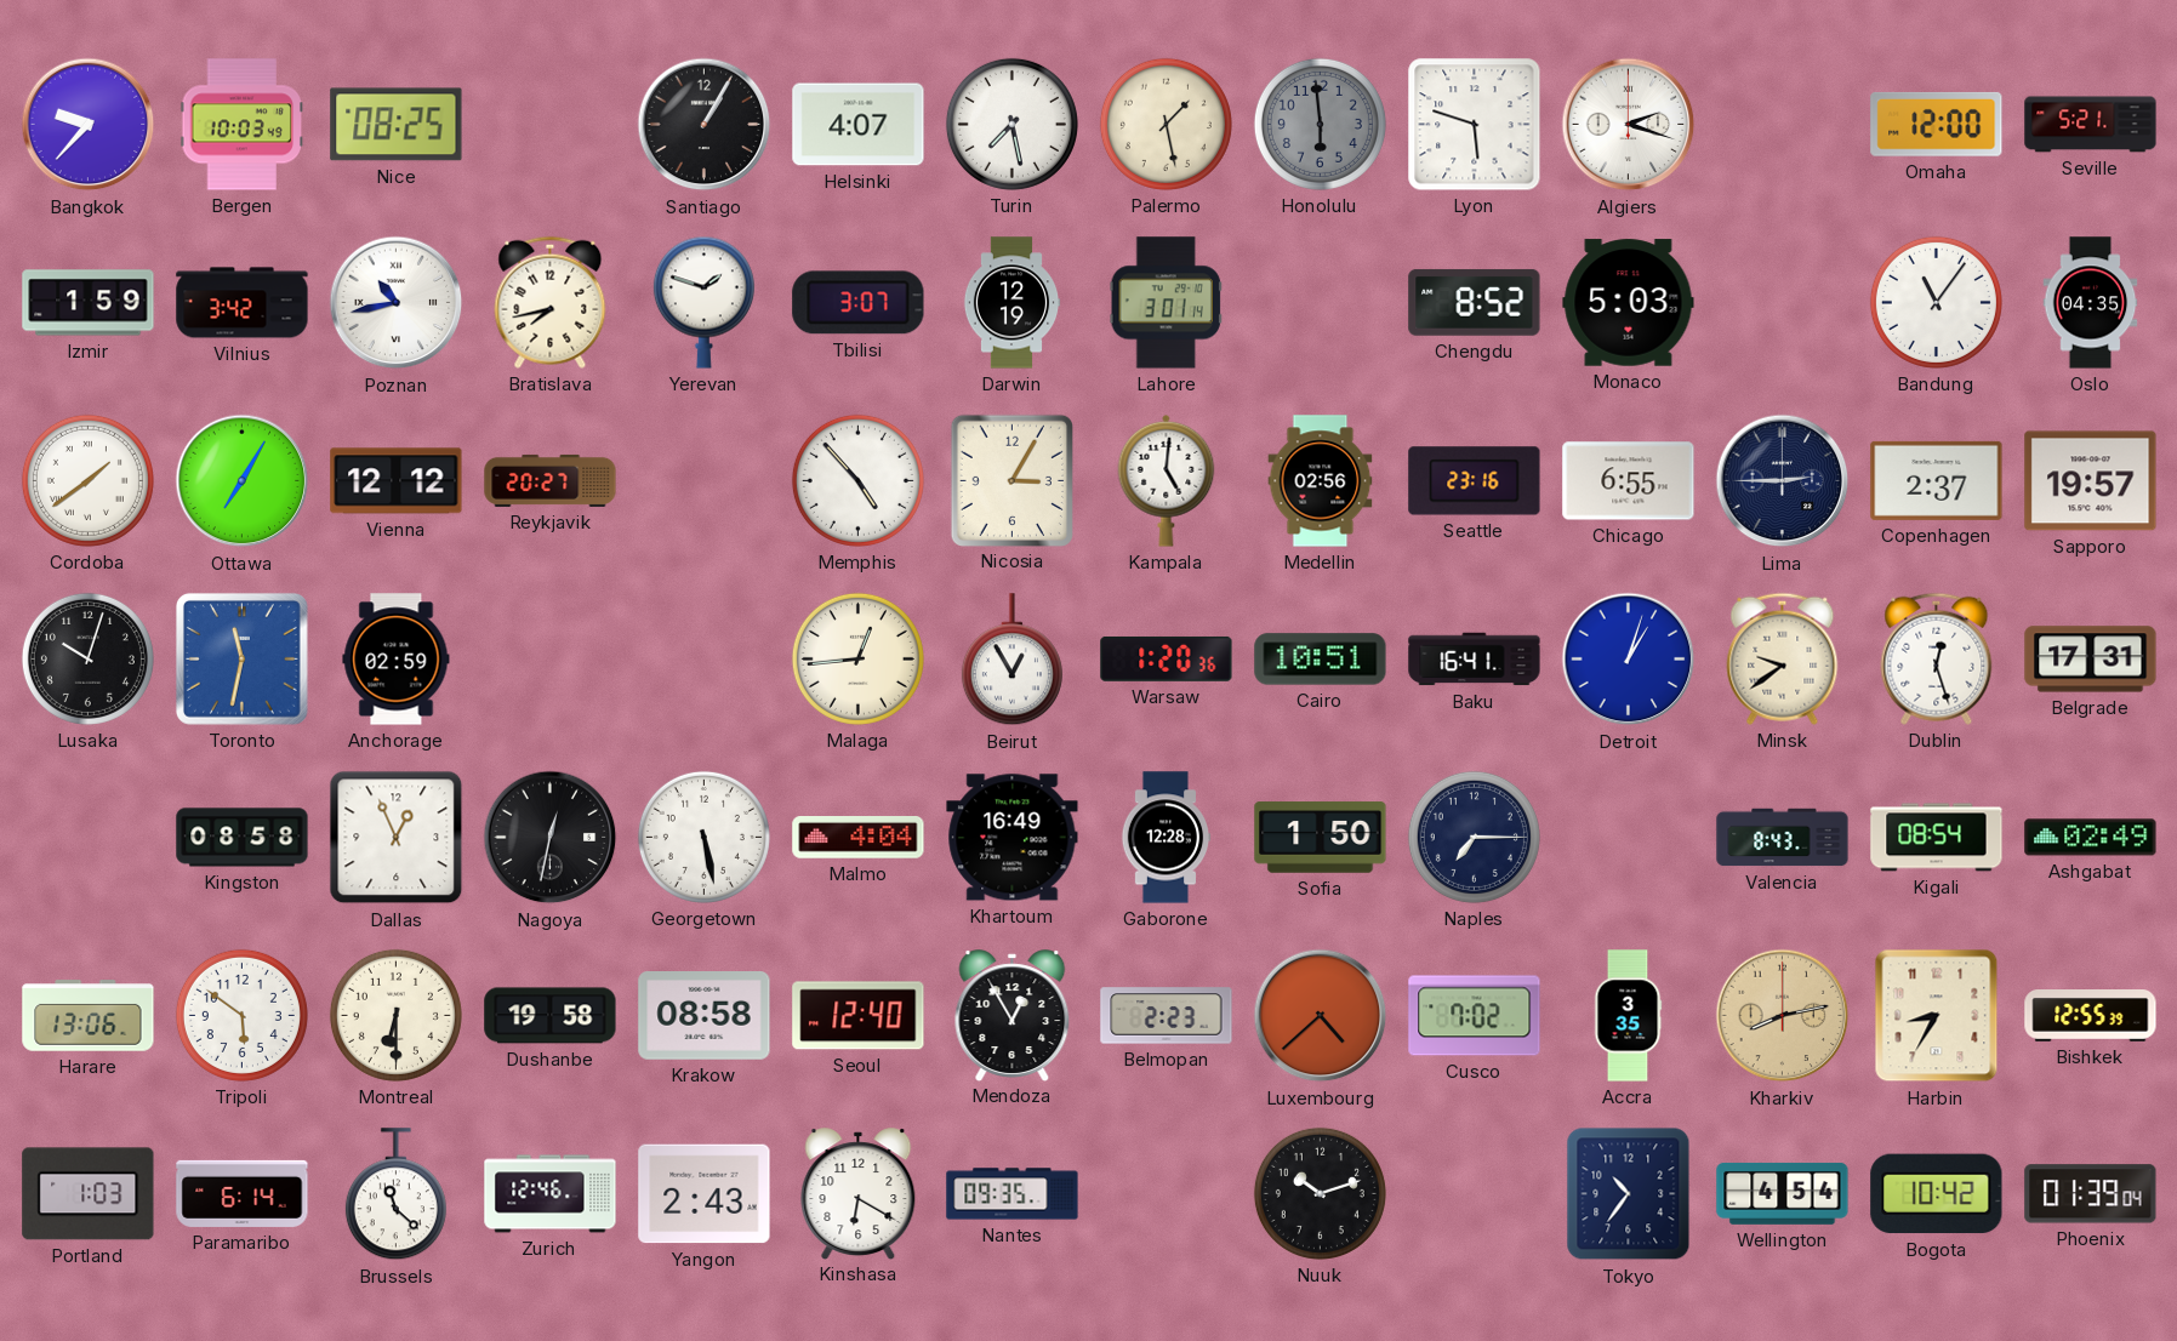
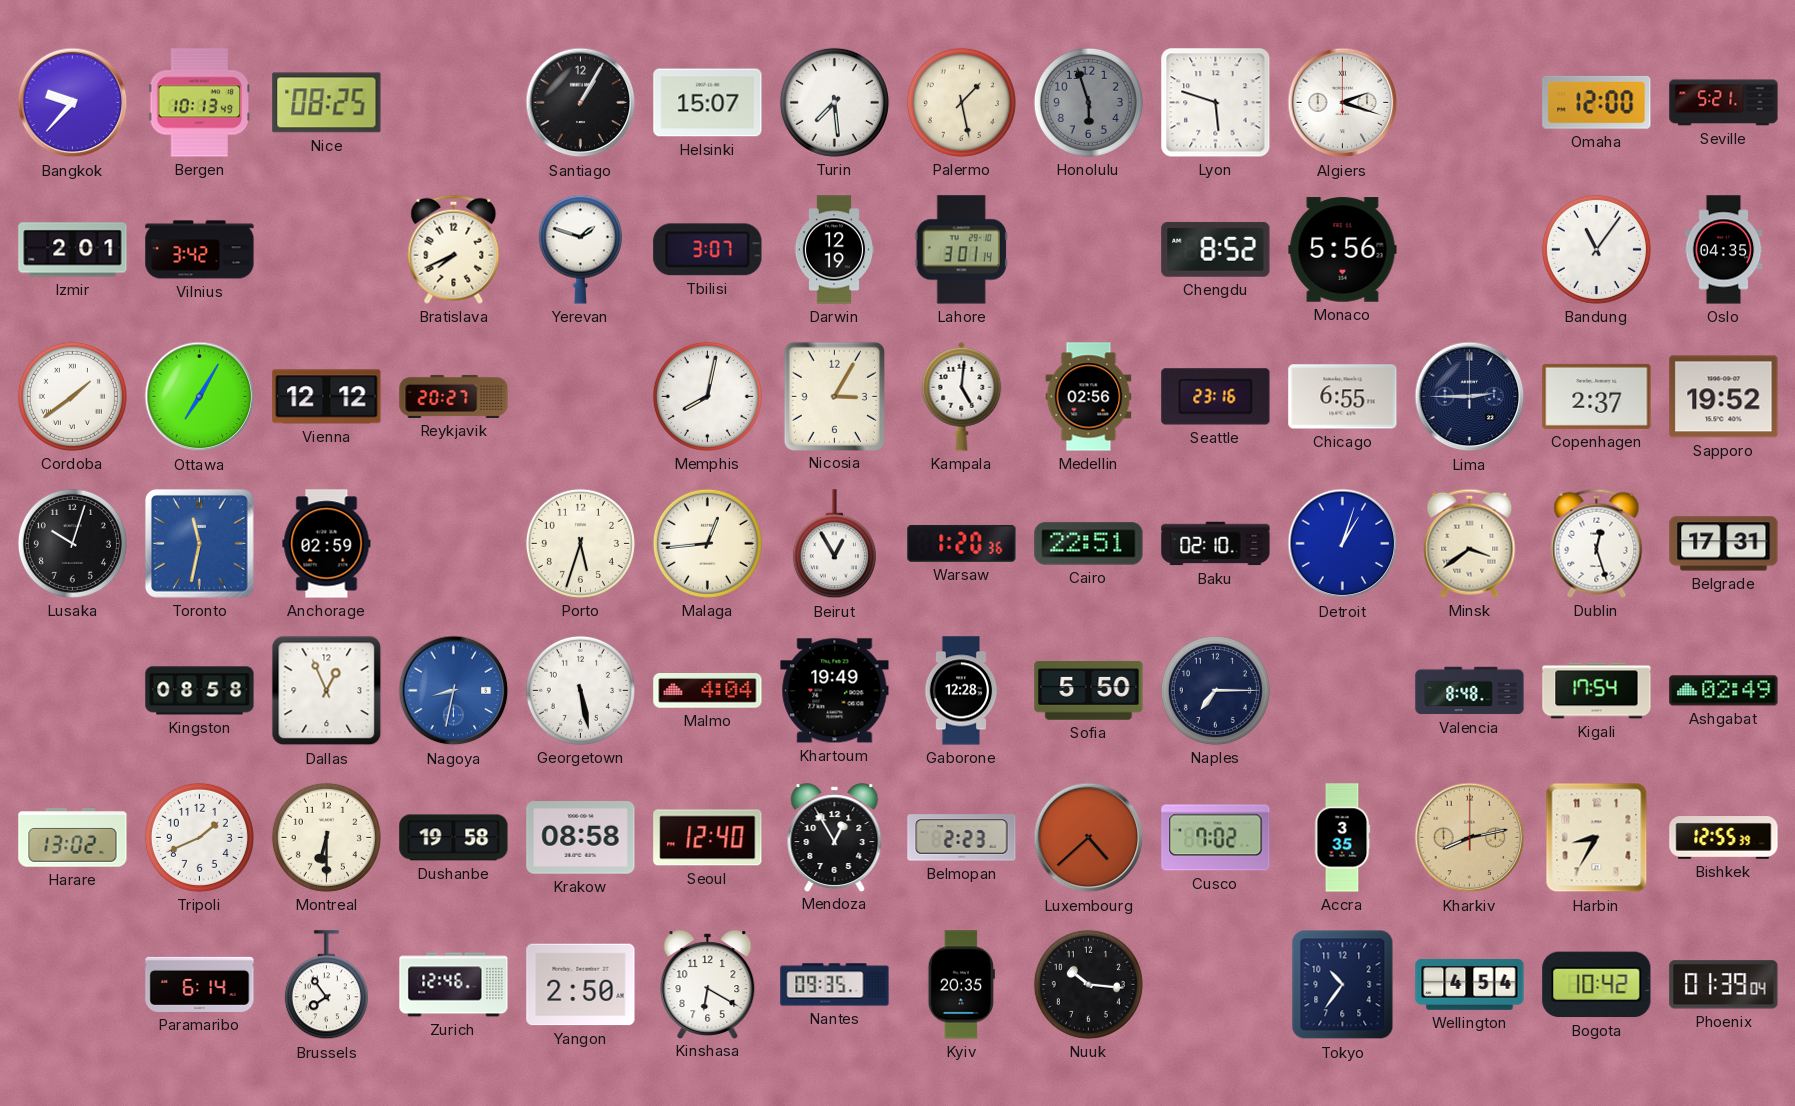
Bergen: 10:03 -> 10:13 (200, 103)
Helsinki: 4:07 -> 15:07 (708, 103)
Turin: 7:28 -> 7:29 (834, 102)
Honolulu: 5:59 -> 5:57 (1088, 102)
Izmir: 1:59 -> 2:01 (73, 250)
Poznan: 10:43 -> none (397, 303)
Bratislava: 7:43 -> 7:41 (454, 249)
Monaco: 5:03 -> 5:56 (1343, 250)
Memphis: 4:53 -> 8:02 (707, 396)
Sapporo: 19:57 -> 19:52 (1724, 397)
Porto: none -> 5:33 (580, 543)
Cairo: 10:51 -> 22:51 (1089, 544)
Baku: 16:41 -> 02:10 (1216, 544)
Minsk: 9:39 -> 3:39 (1470, 543)
Nagoya: 12:32 -> 8:32 (454, 691)
Nagoya dial: black -> blue (454, 691)
Khartoum: 16:49 -> 19:49 (835, 691)
Sofia: 1:50 -> 5:50 (1089, 691)
Valencia: 8:43 -> 8:48 (1470, 691)
Kigali: 08:54 -> 17:54 (1597, 691)
Harare: 13:06 -> 13:02 (73, 838)
Tripoli: 5:51 -> 1:41 (199, 837)
Portland: 1:03 -> none (89, 1194)
Brussels: 11:22 -> 7:54 (326, 985)
Yangon: 2:43 -> 2:50 (581, 985)
Kyiv: none -> 20:35 (961, 985)
Nuuk: 10:12 -> 10:16 (1088, 984)
